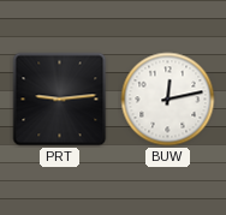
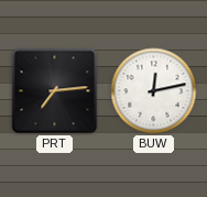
PRT: 9:14 -> 7:14 (55, 91)
